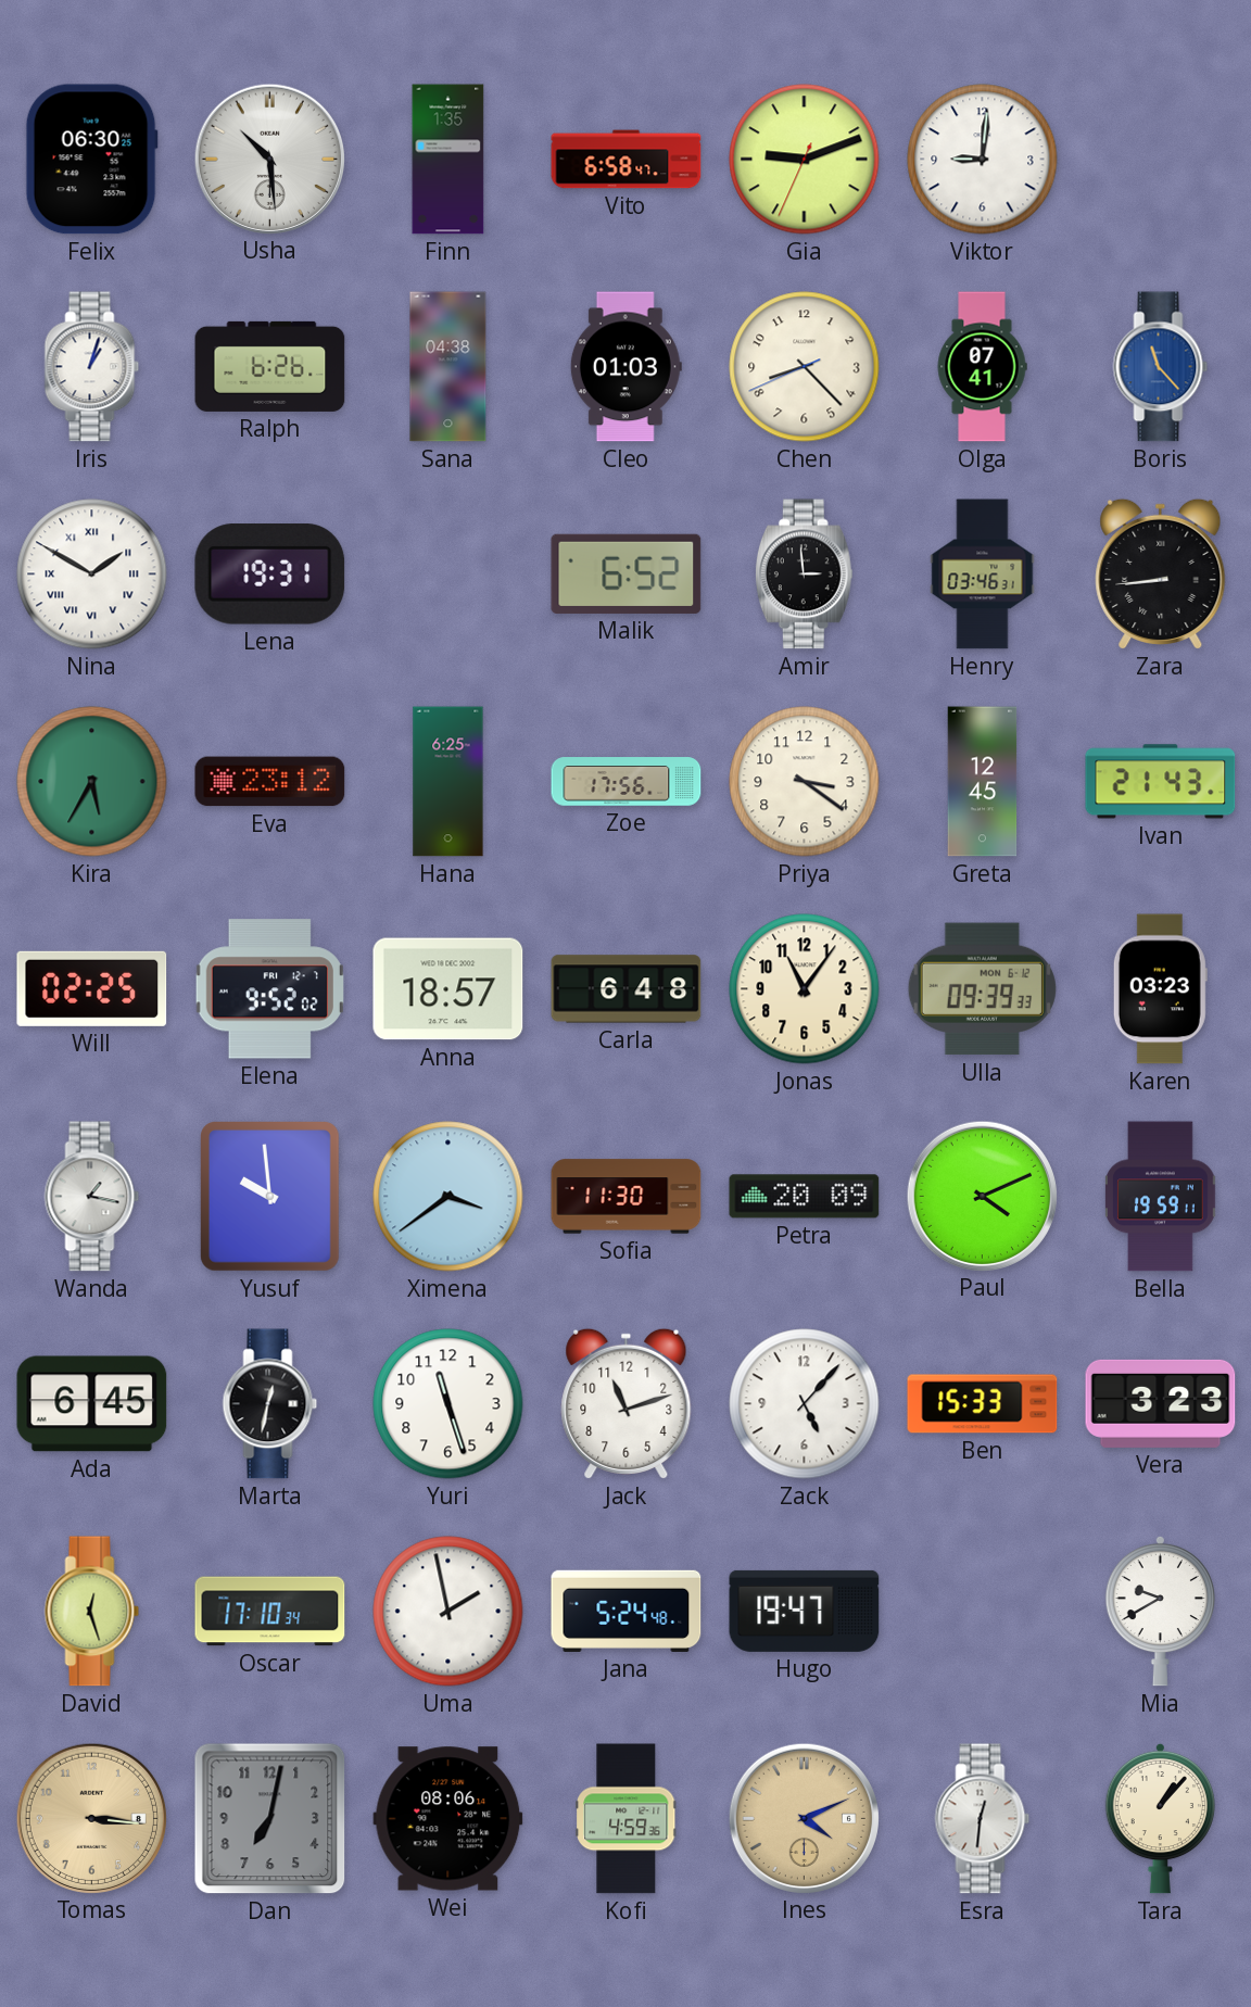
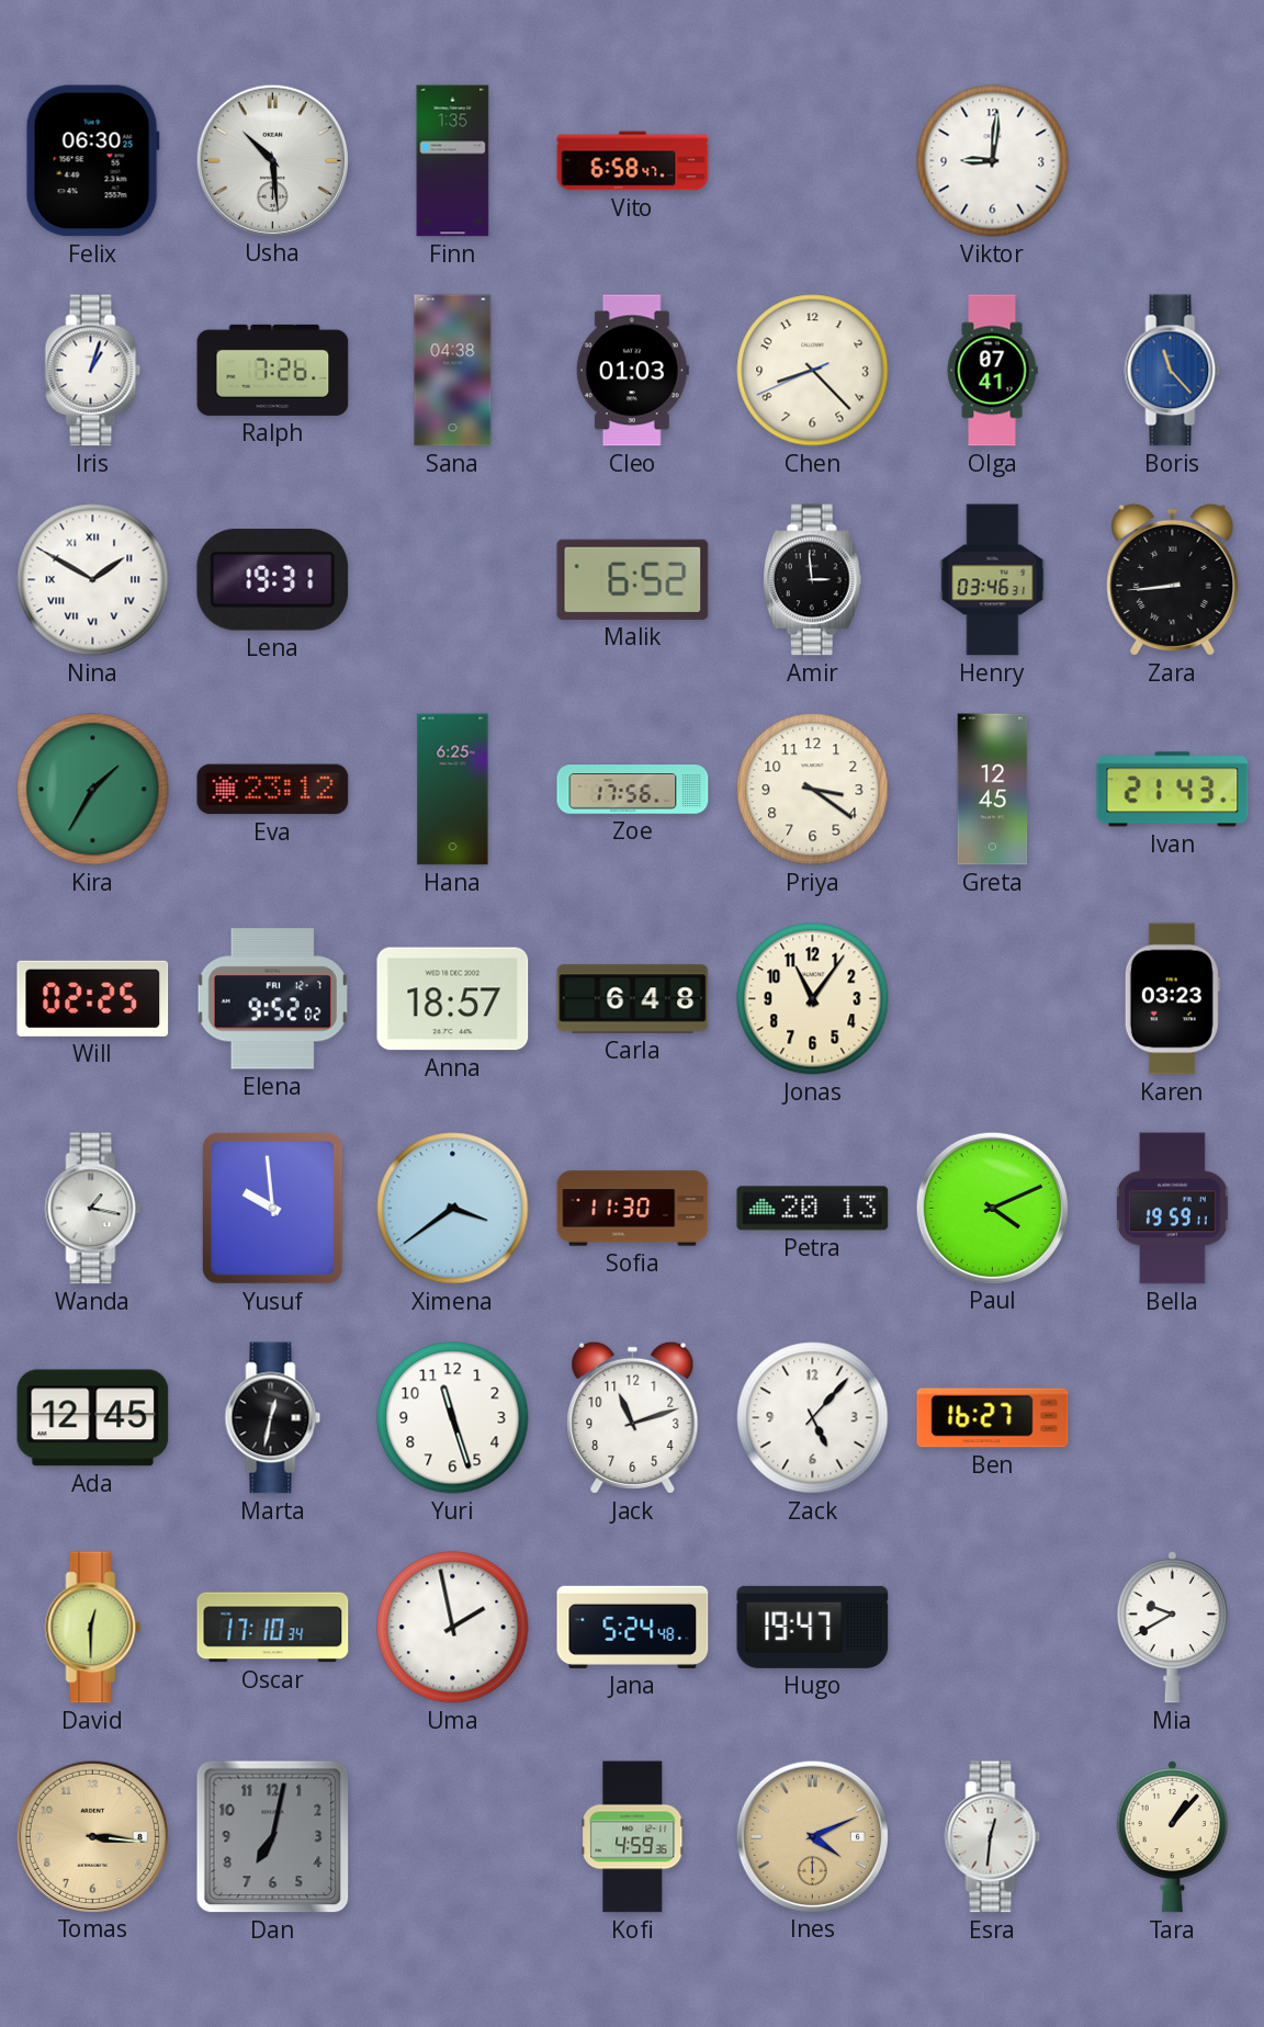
Gia: 9:11 -> none (805, 160)
Ralph: 6:26 -> 7:26 (273, 370)
Kira: 5:35 -> 1:35 (93, 790)
Ulla: 09:39 -> none (982, 989)
Petra: 20:09 -> 20:13 (813, 1209)
Ada: 6:45 -> 12:45 (93, 1418)
Ben: 15:33 -> 16:27 (993, 1418)
Vera: 3:23 -> none (1161, 1403)
David: 12:27 -> 12:30 (93, 1628)
Wei: 08:06 -> none (448, 1819)
